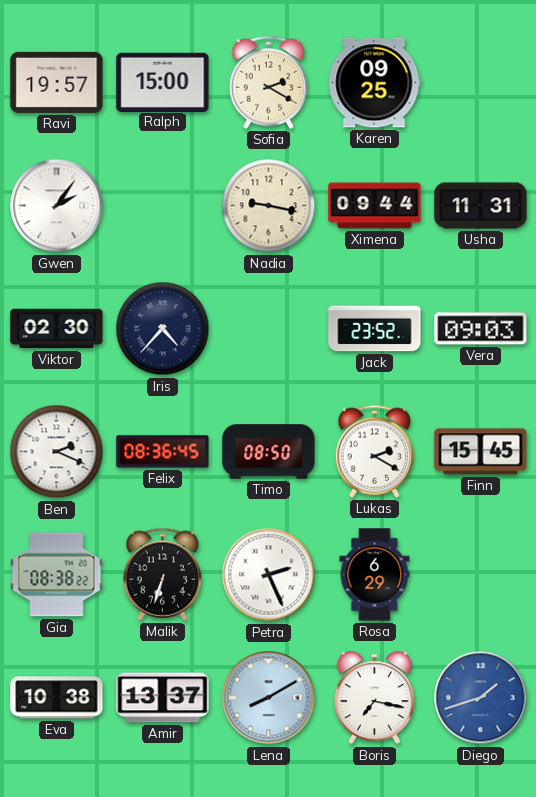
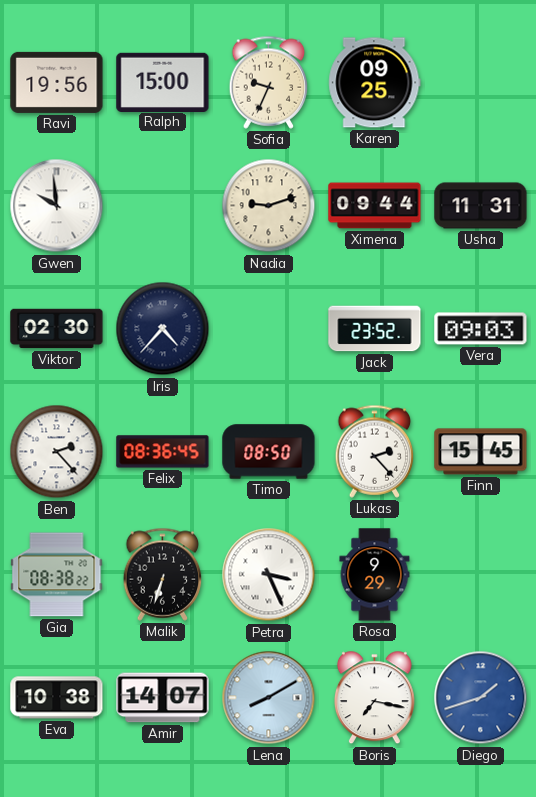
Ravi: 19:57 -> 19:56 (57, 82)
Sofia: 2:20 -> 9:34 (269, 82)
Gwen: 2:06 -> 9:59 (57, 206)
Nadia: 9:17 -> 9:12 (269, 206)
Ben: 2:19 -> 2:23 (57, 452)
Lukas: 2:20 -> 2:23 (375, 451)
Petra: 2:26 -> 3:26 (269, 575)
Rosa: 6:29 -> 9:29 (375, 575)
Amir: 13:37 -> 14:07 (163, 698)
